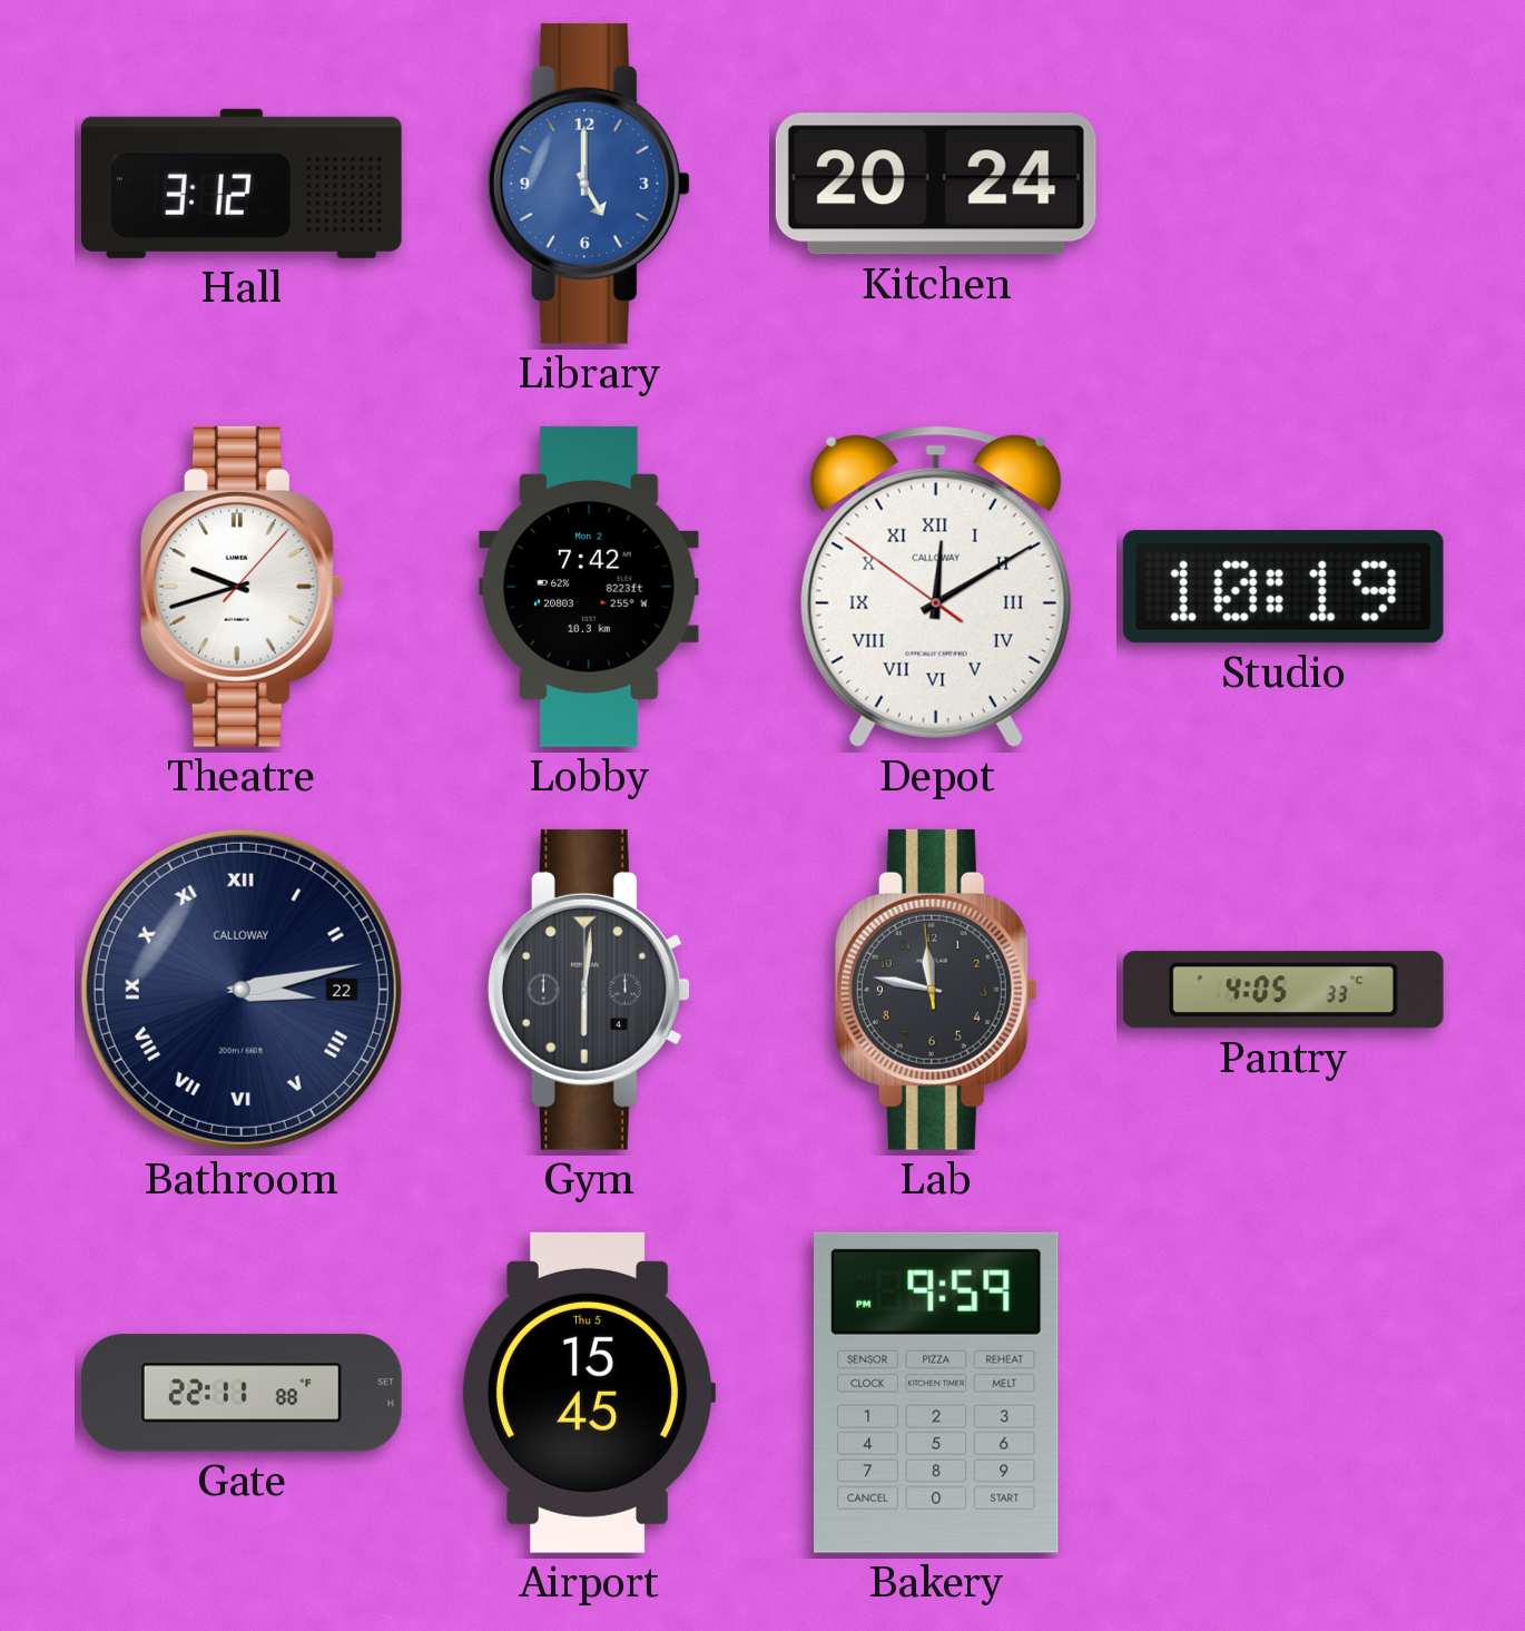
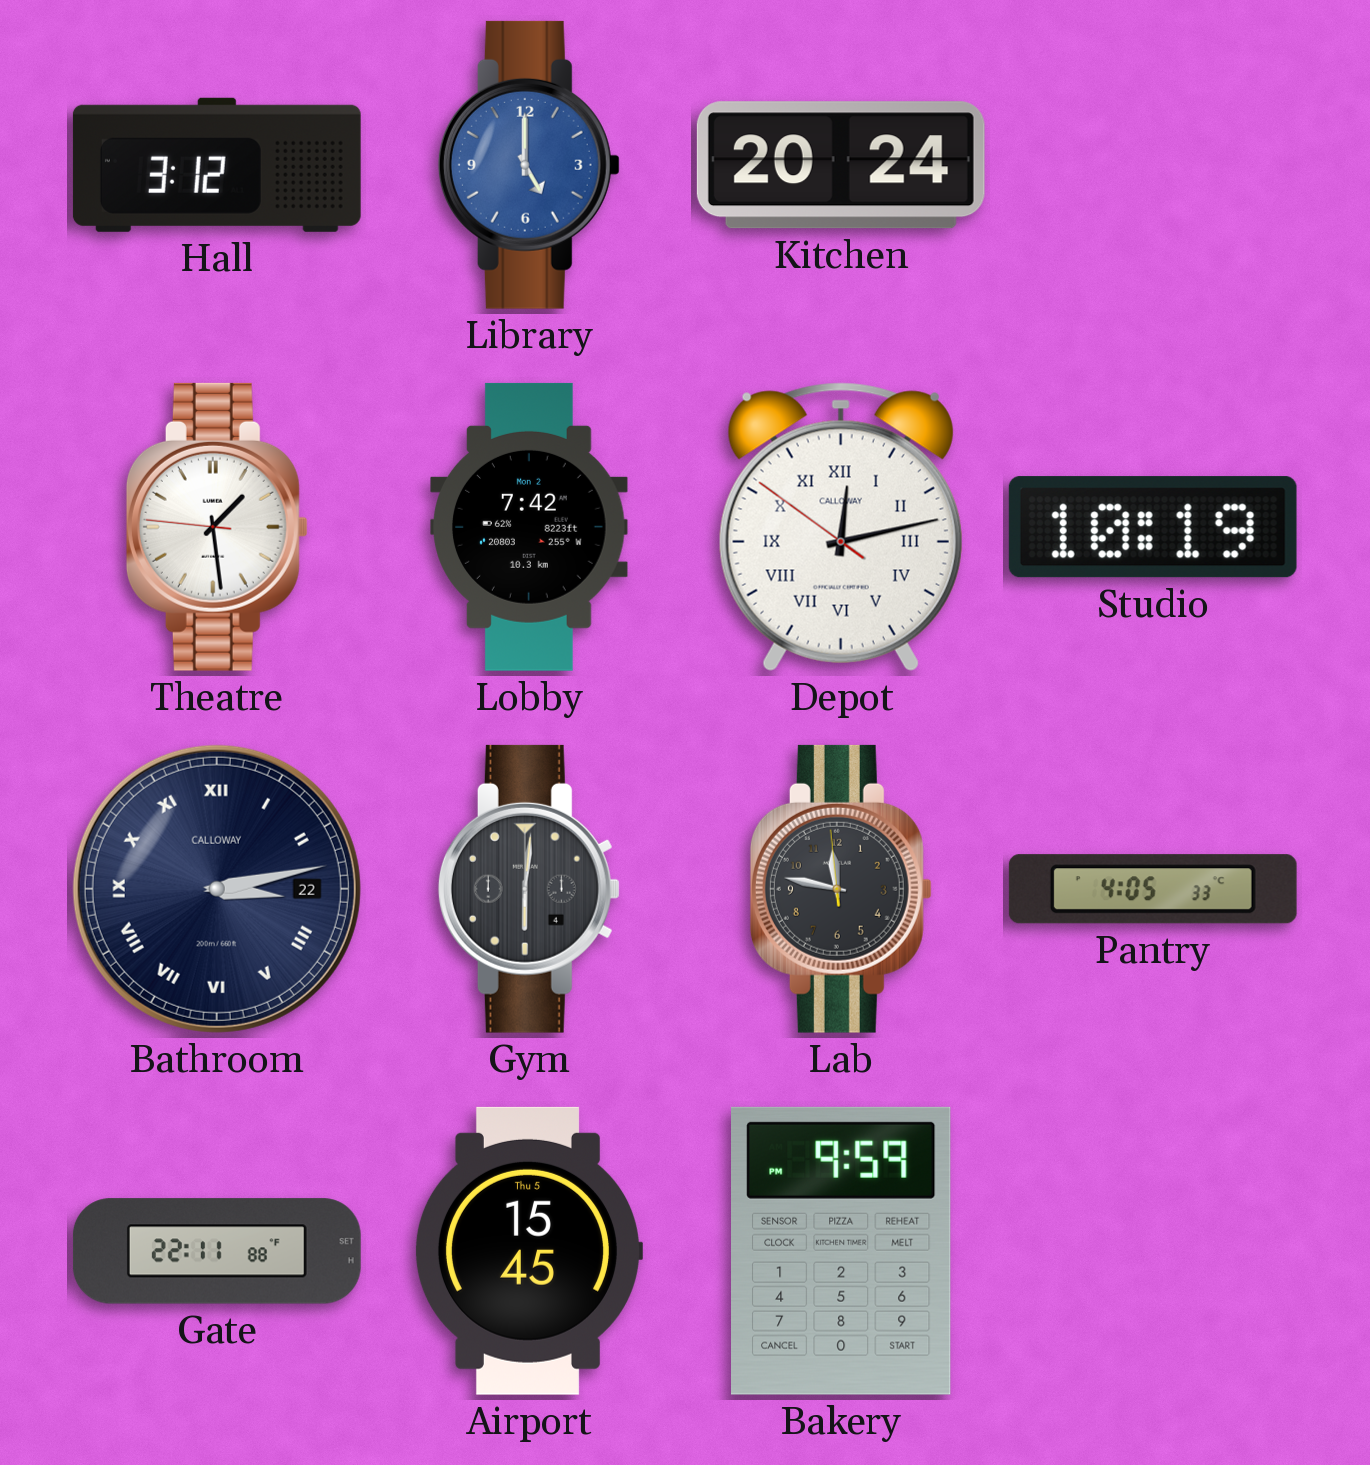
Theatre: 9:42 -> 1:28 (217, 527)
Depot: 12:09 -> 12:12 (841, 527)
